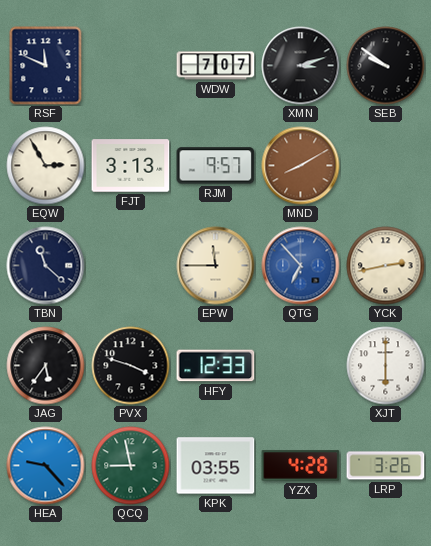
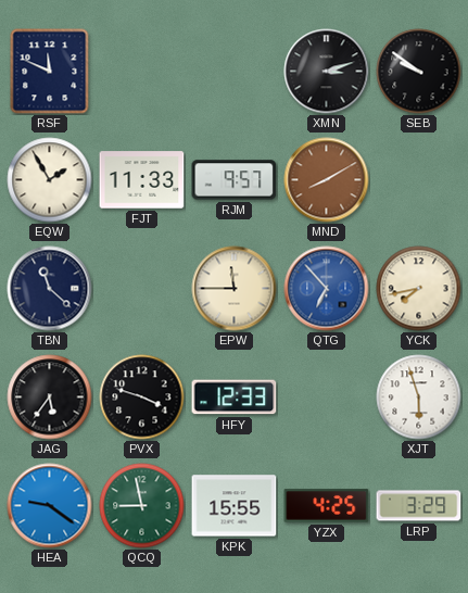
WDW: 7:07 -> none (216, 66)
EQW: 2:55 -> 1:55 (50, 180)
FJT: 3:13 -> 11:33 (142, 180)
YCK: 2:43 -> 7:43 (419, 289)
XJT: 6:00 -> 5:57 (419, 398)
HEA: 9:23 -> 9:21 (50, 506)
KPK: 03:55 -> 15:55 (235, 506)
YZX: 4:28 -> 4:25 (327, 506)
LRP: 3:26 -> 3:29 (419, 506)
